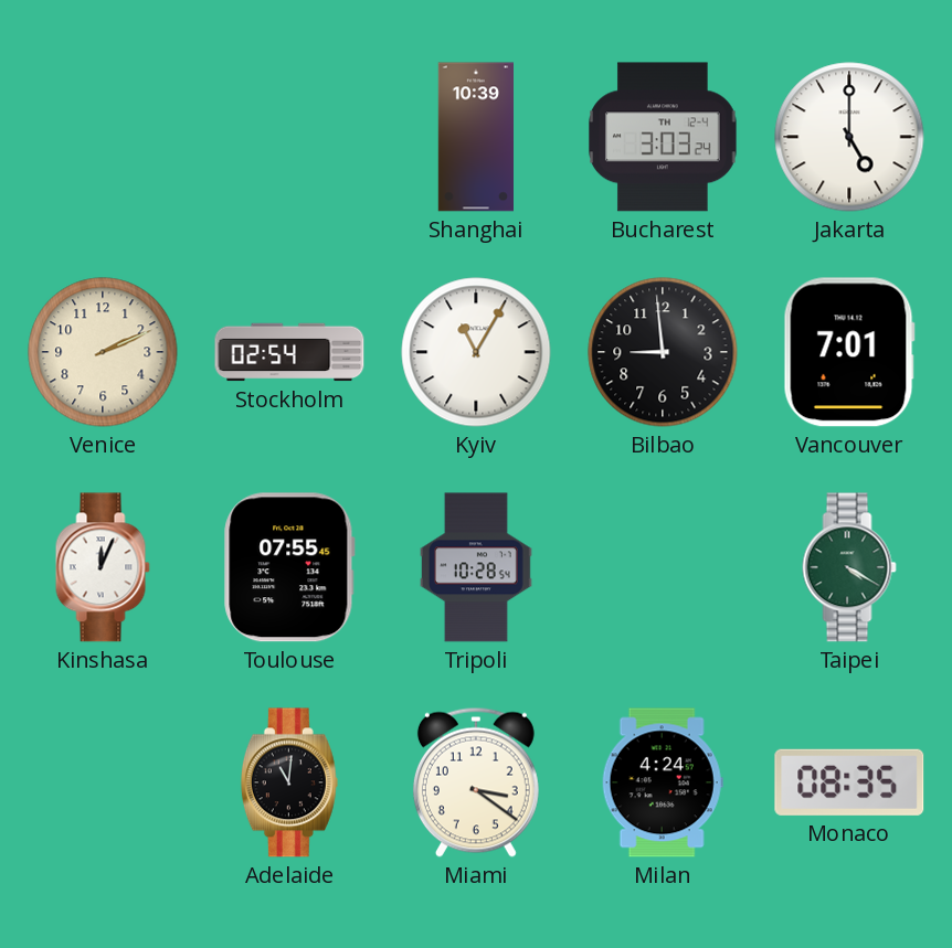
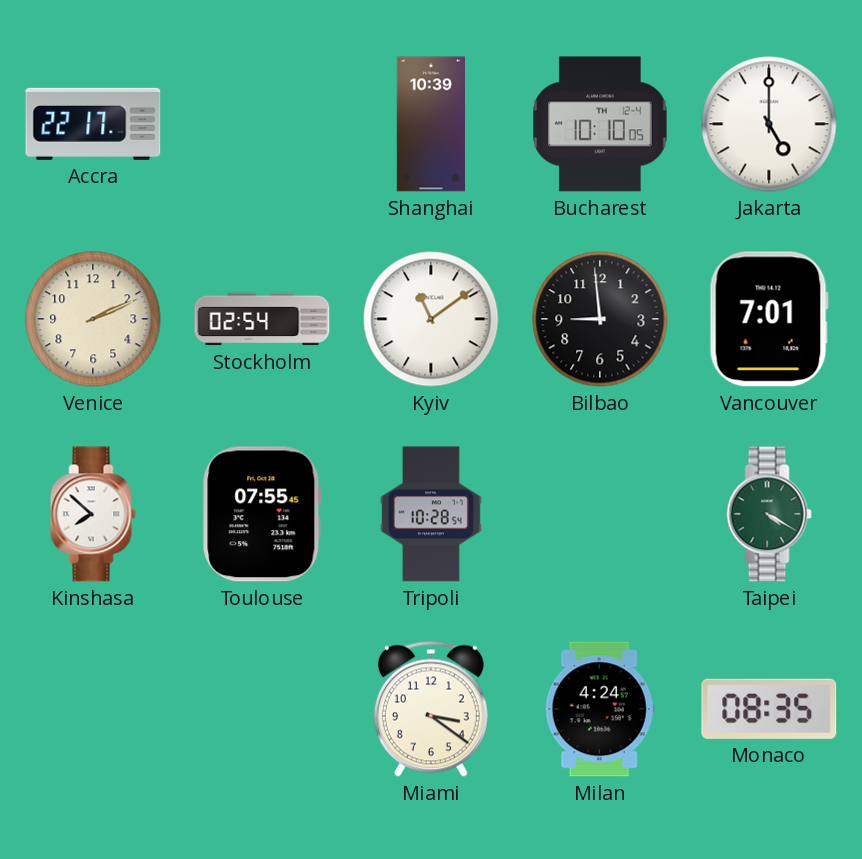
Accra: none -> 22:17 (93, 124)
Bucharest: 3:03 -> 10:10 (600, 124)
Kyiv: 11:05 -> 11:09 (431, 319)
Kinshasa: 12:04 -> 7:52 (93, 514)
Adelaide: 11:01 -> none (289, 782)
